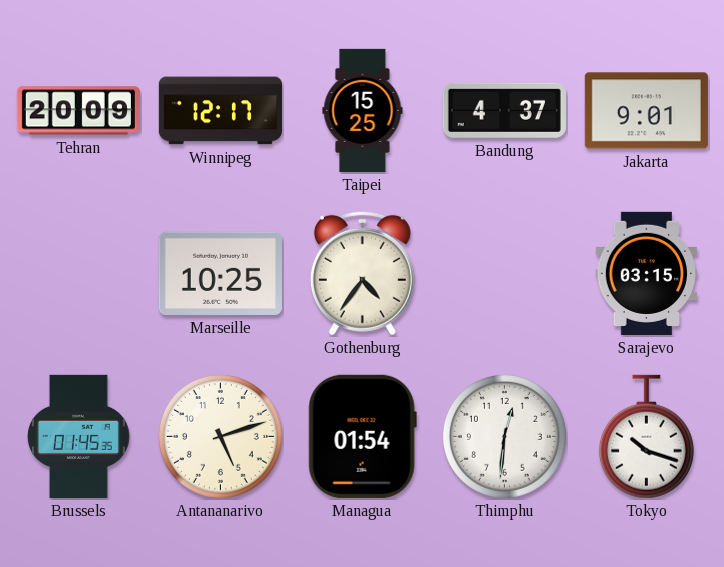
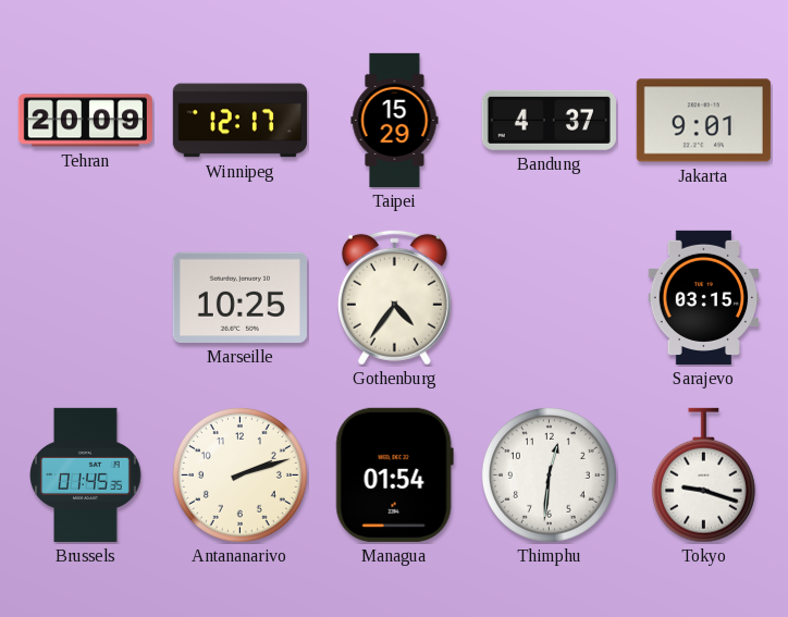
Taipei: 15:25 -> 15:29 (395, 120)
Antananarivo: 5:12 -> 2:12 (239, 474)
Tokyo: 10:18 -> 9:18 (703, 476)
